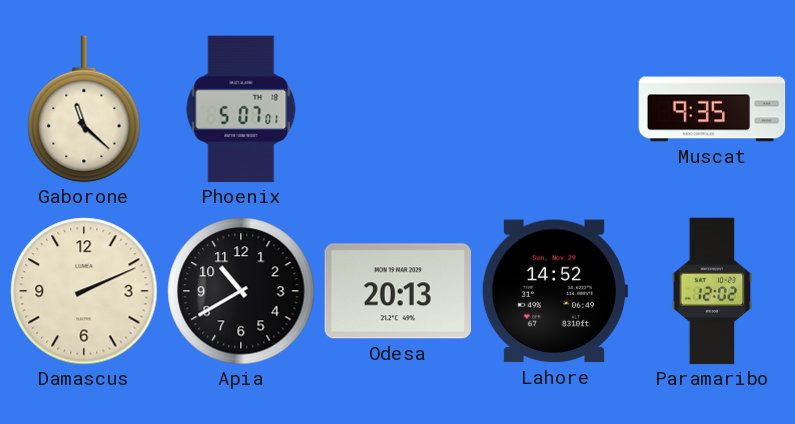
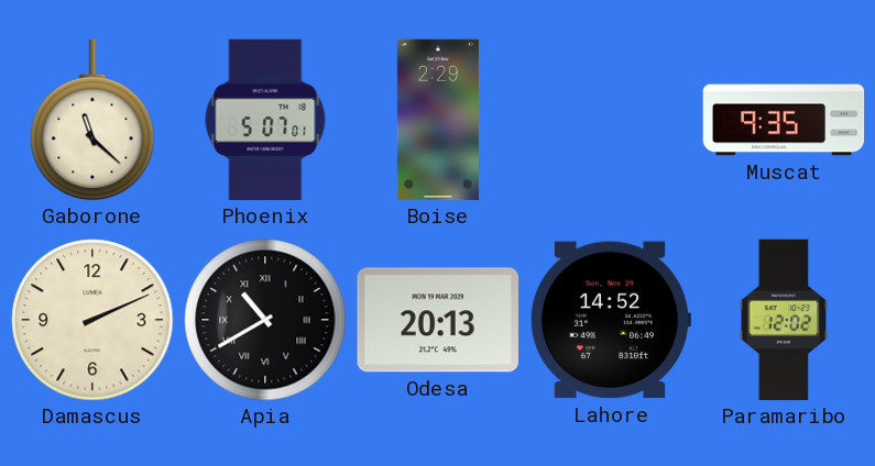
Boise: none -> 2:29 (438, 120)
Apia numerals: Arabic -> Roman (265, 320)
